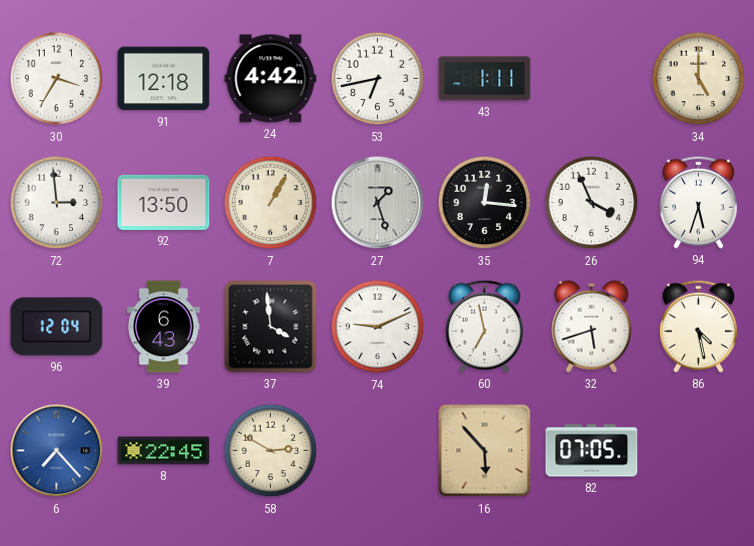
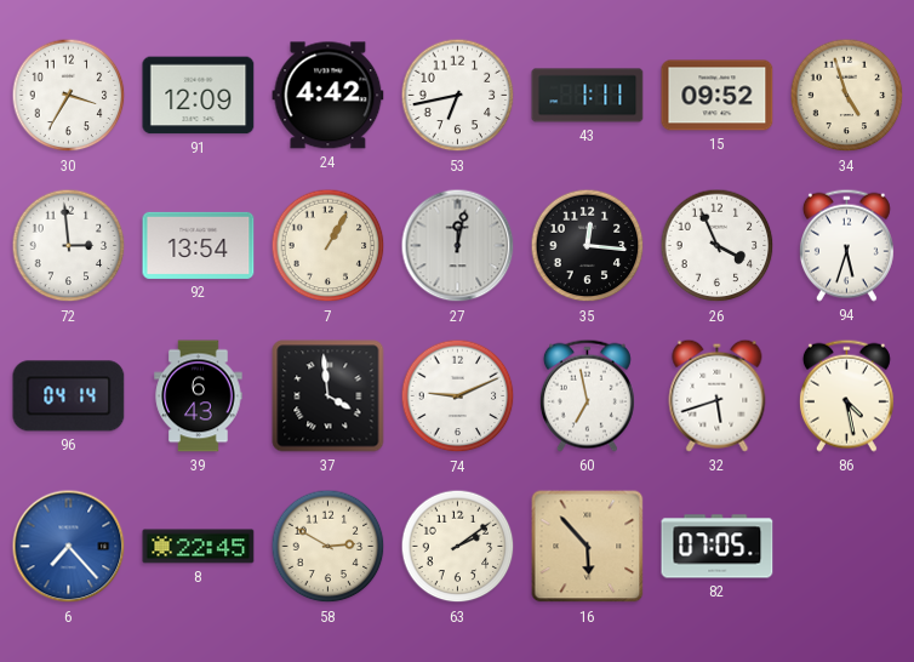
91: 12:18 -> 12:09 (199, 96)
15: none -> 09:52 (718, 96)
34: 5:00 -> 4:57 (847, 96)
92: 13:50 -> 13:54 (199, 245)
27: 1:27 -> 12:02 (458, 246)
96: 12:04 -> 04:14 (69, 396)
63: none -> 2:09 (458, 547)
